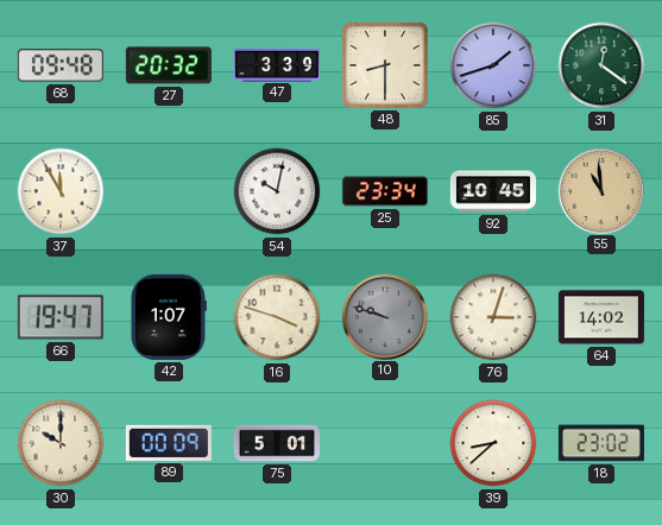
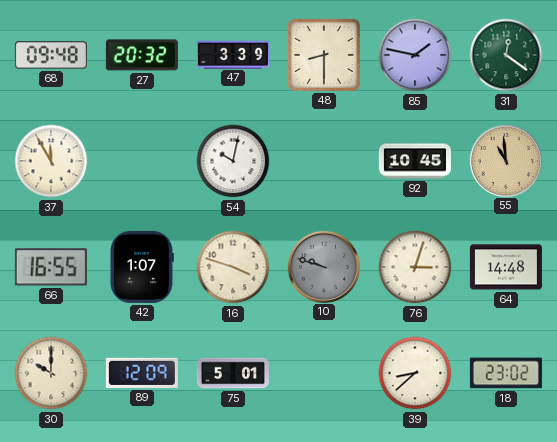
85: 1:42 -> 1:47 (415, 55)
25: 23:34 -> none (385, 191)
66: 19:47 -> 16:55 (51, 267)
64: 14:02 -> 14:48 (506, 267)
89: 00:09 -> 12:09 (142, 373)
